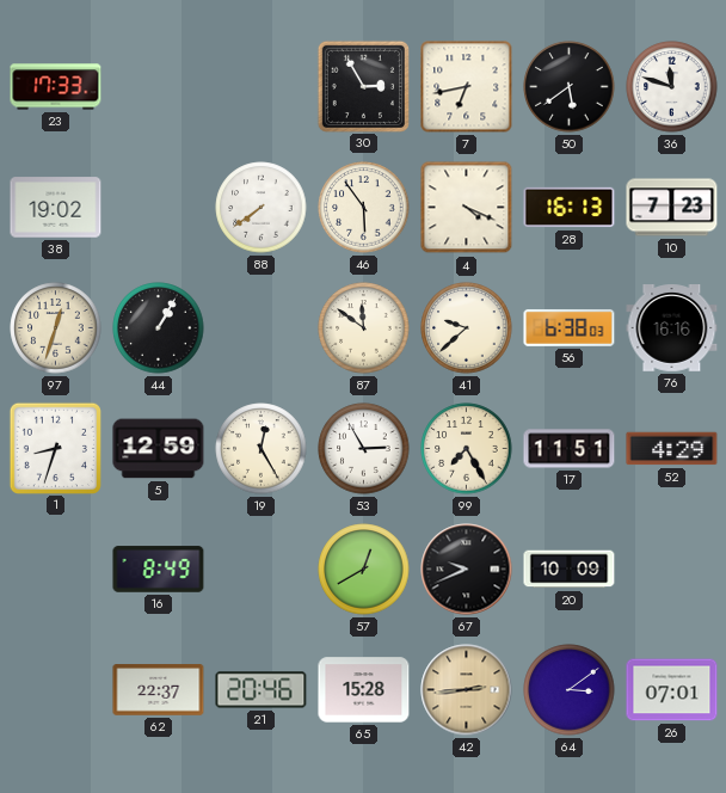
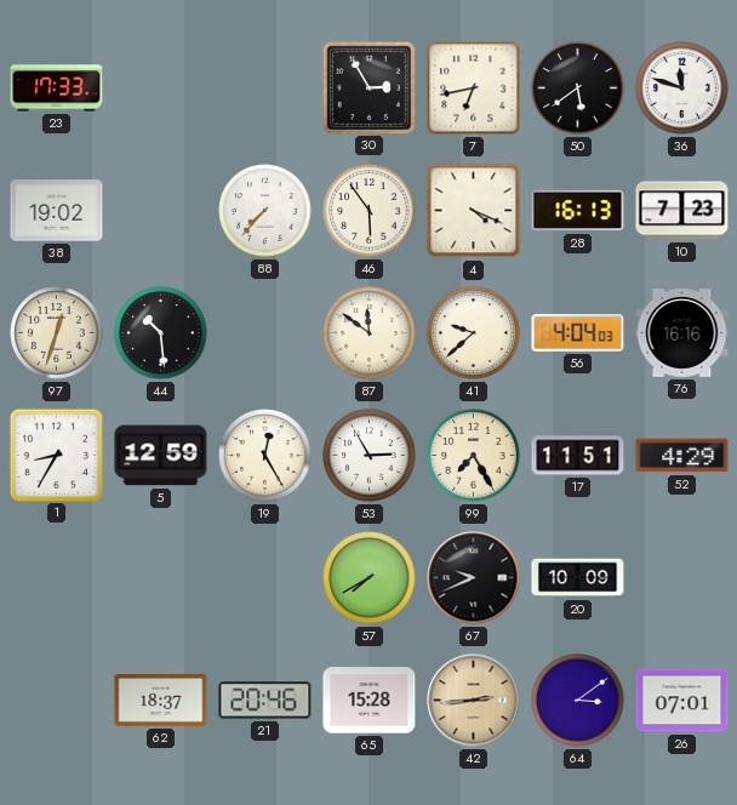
88: 7:39 -> 7:37 (265, 211)
44: 1:05 -> 10:29 (161, 333)
56: 6:38 -> 4:04 (578, 333)
1: 8:33 -> 8:35 (56, 455)
16: 8:49 -> none (159, 570)
57: 12:40 -> 7:40 (370, 578)
62: 22:37 -> 18:37 (161, 701)
